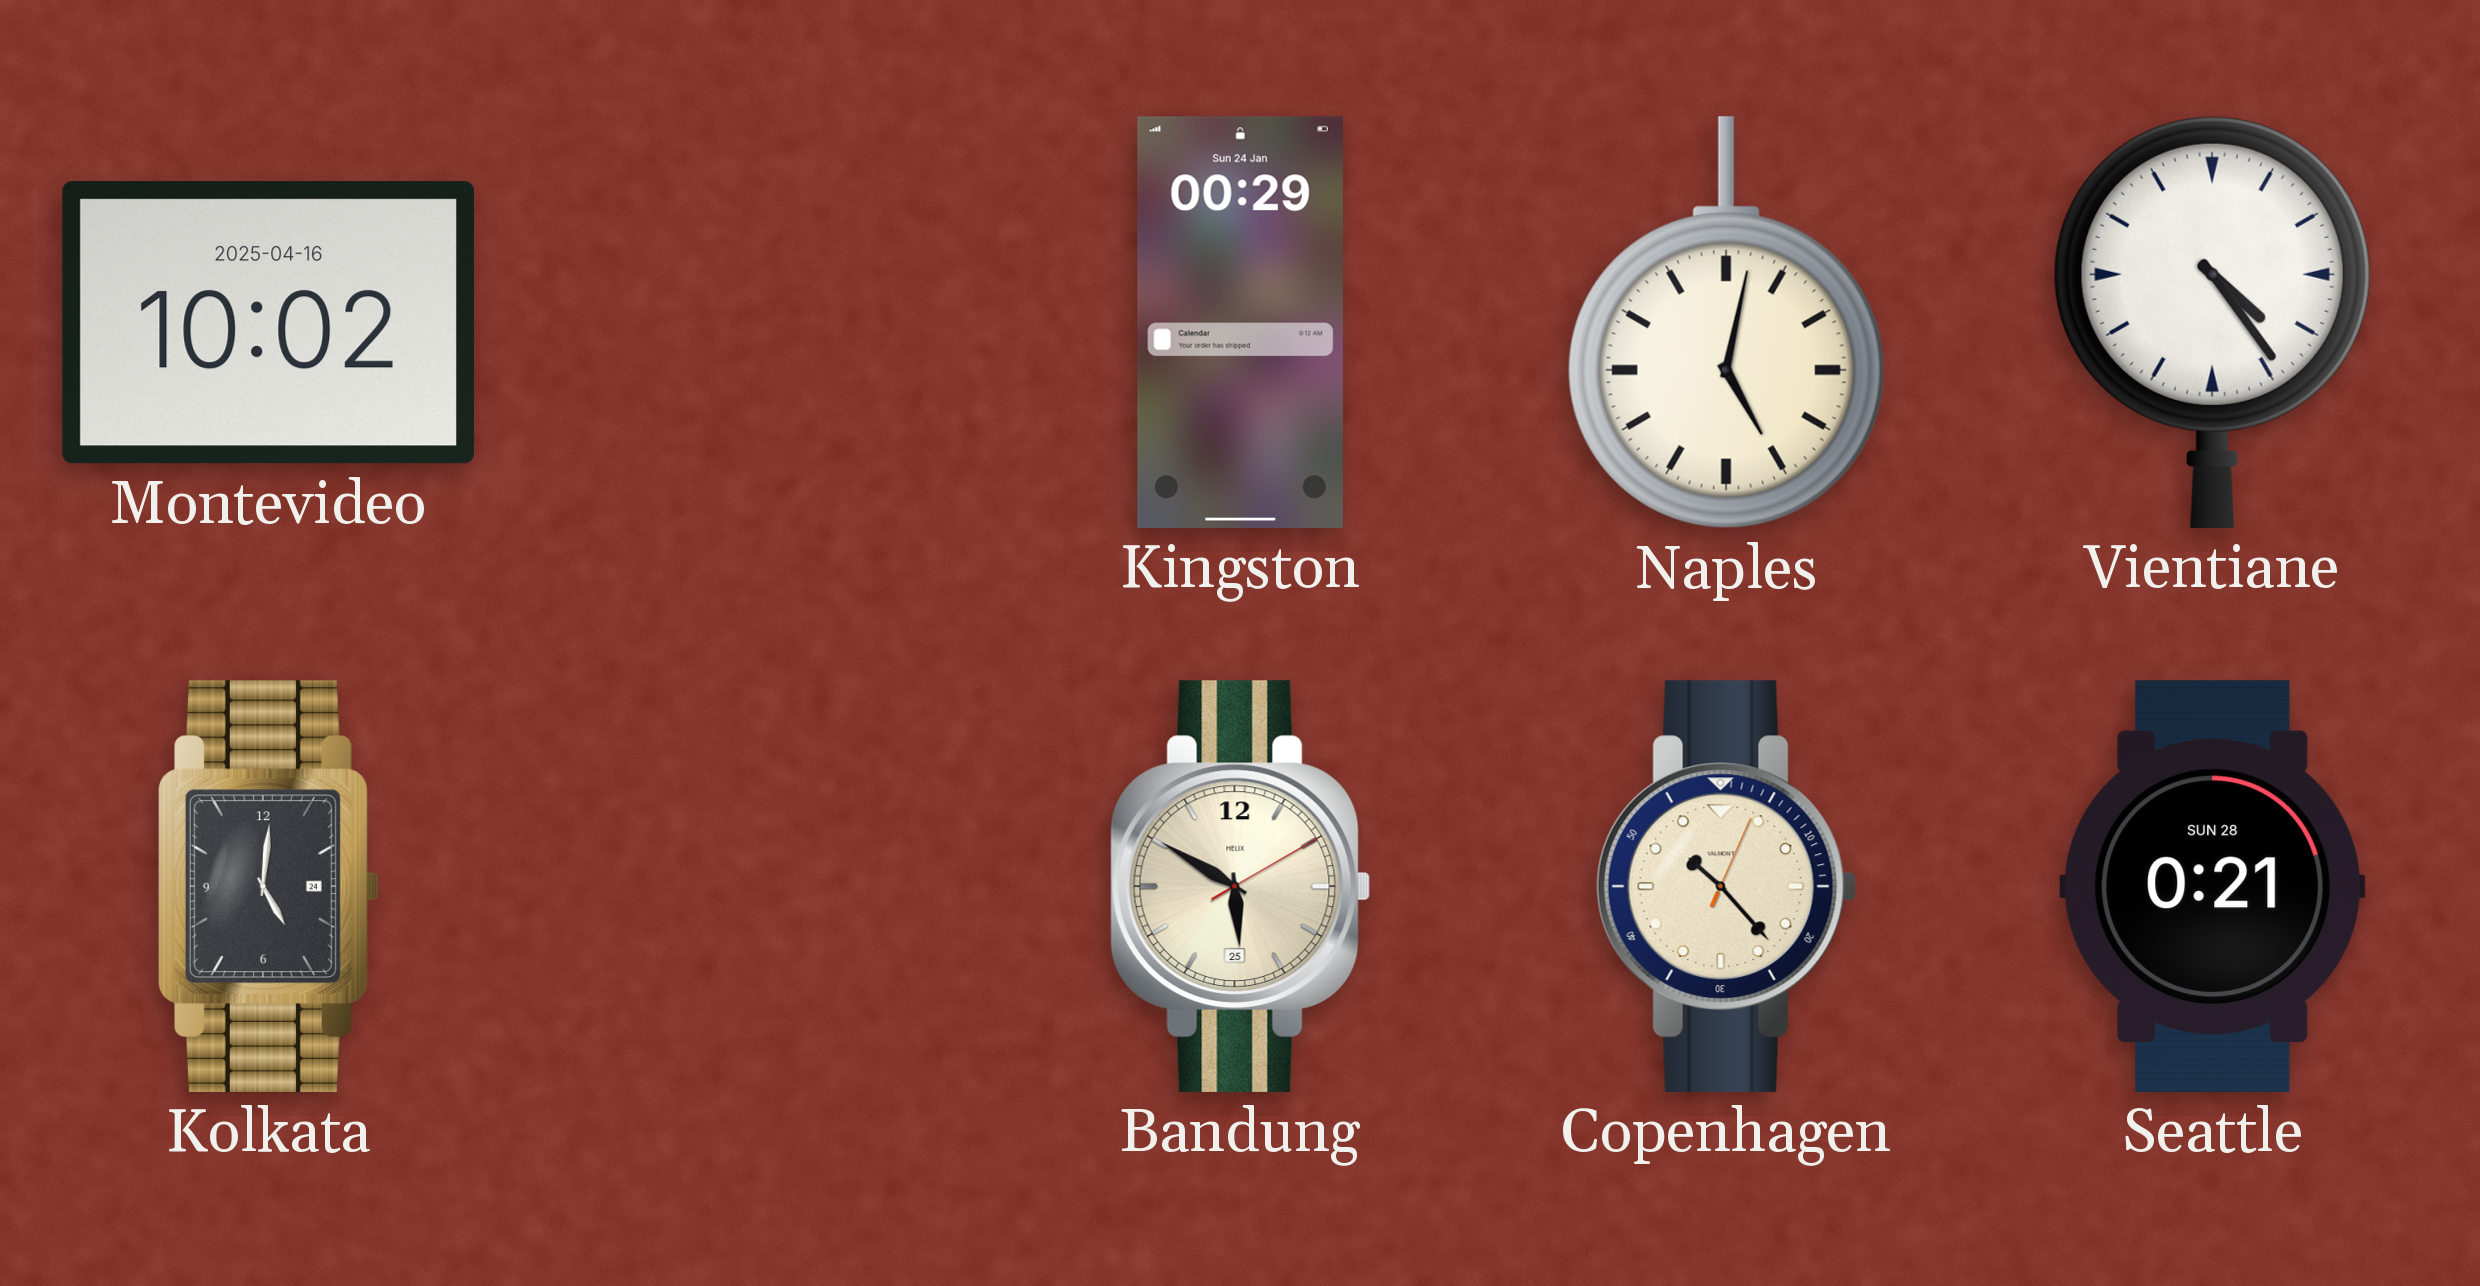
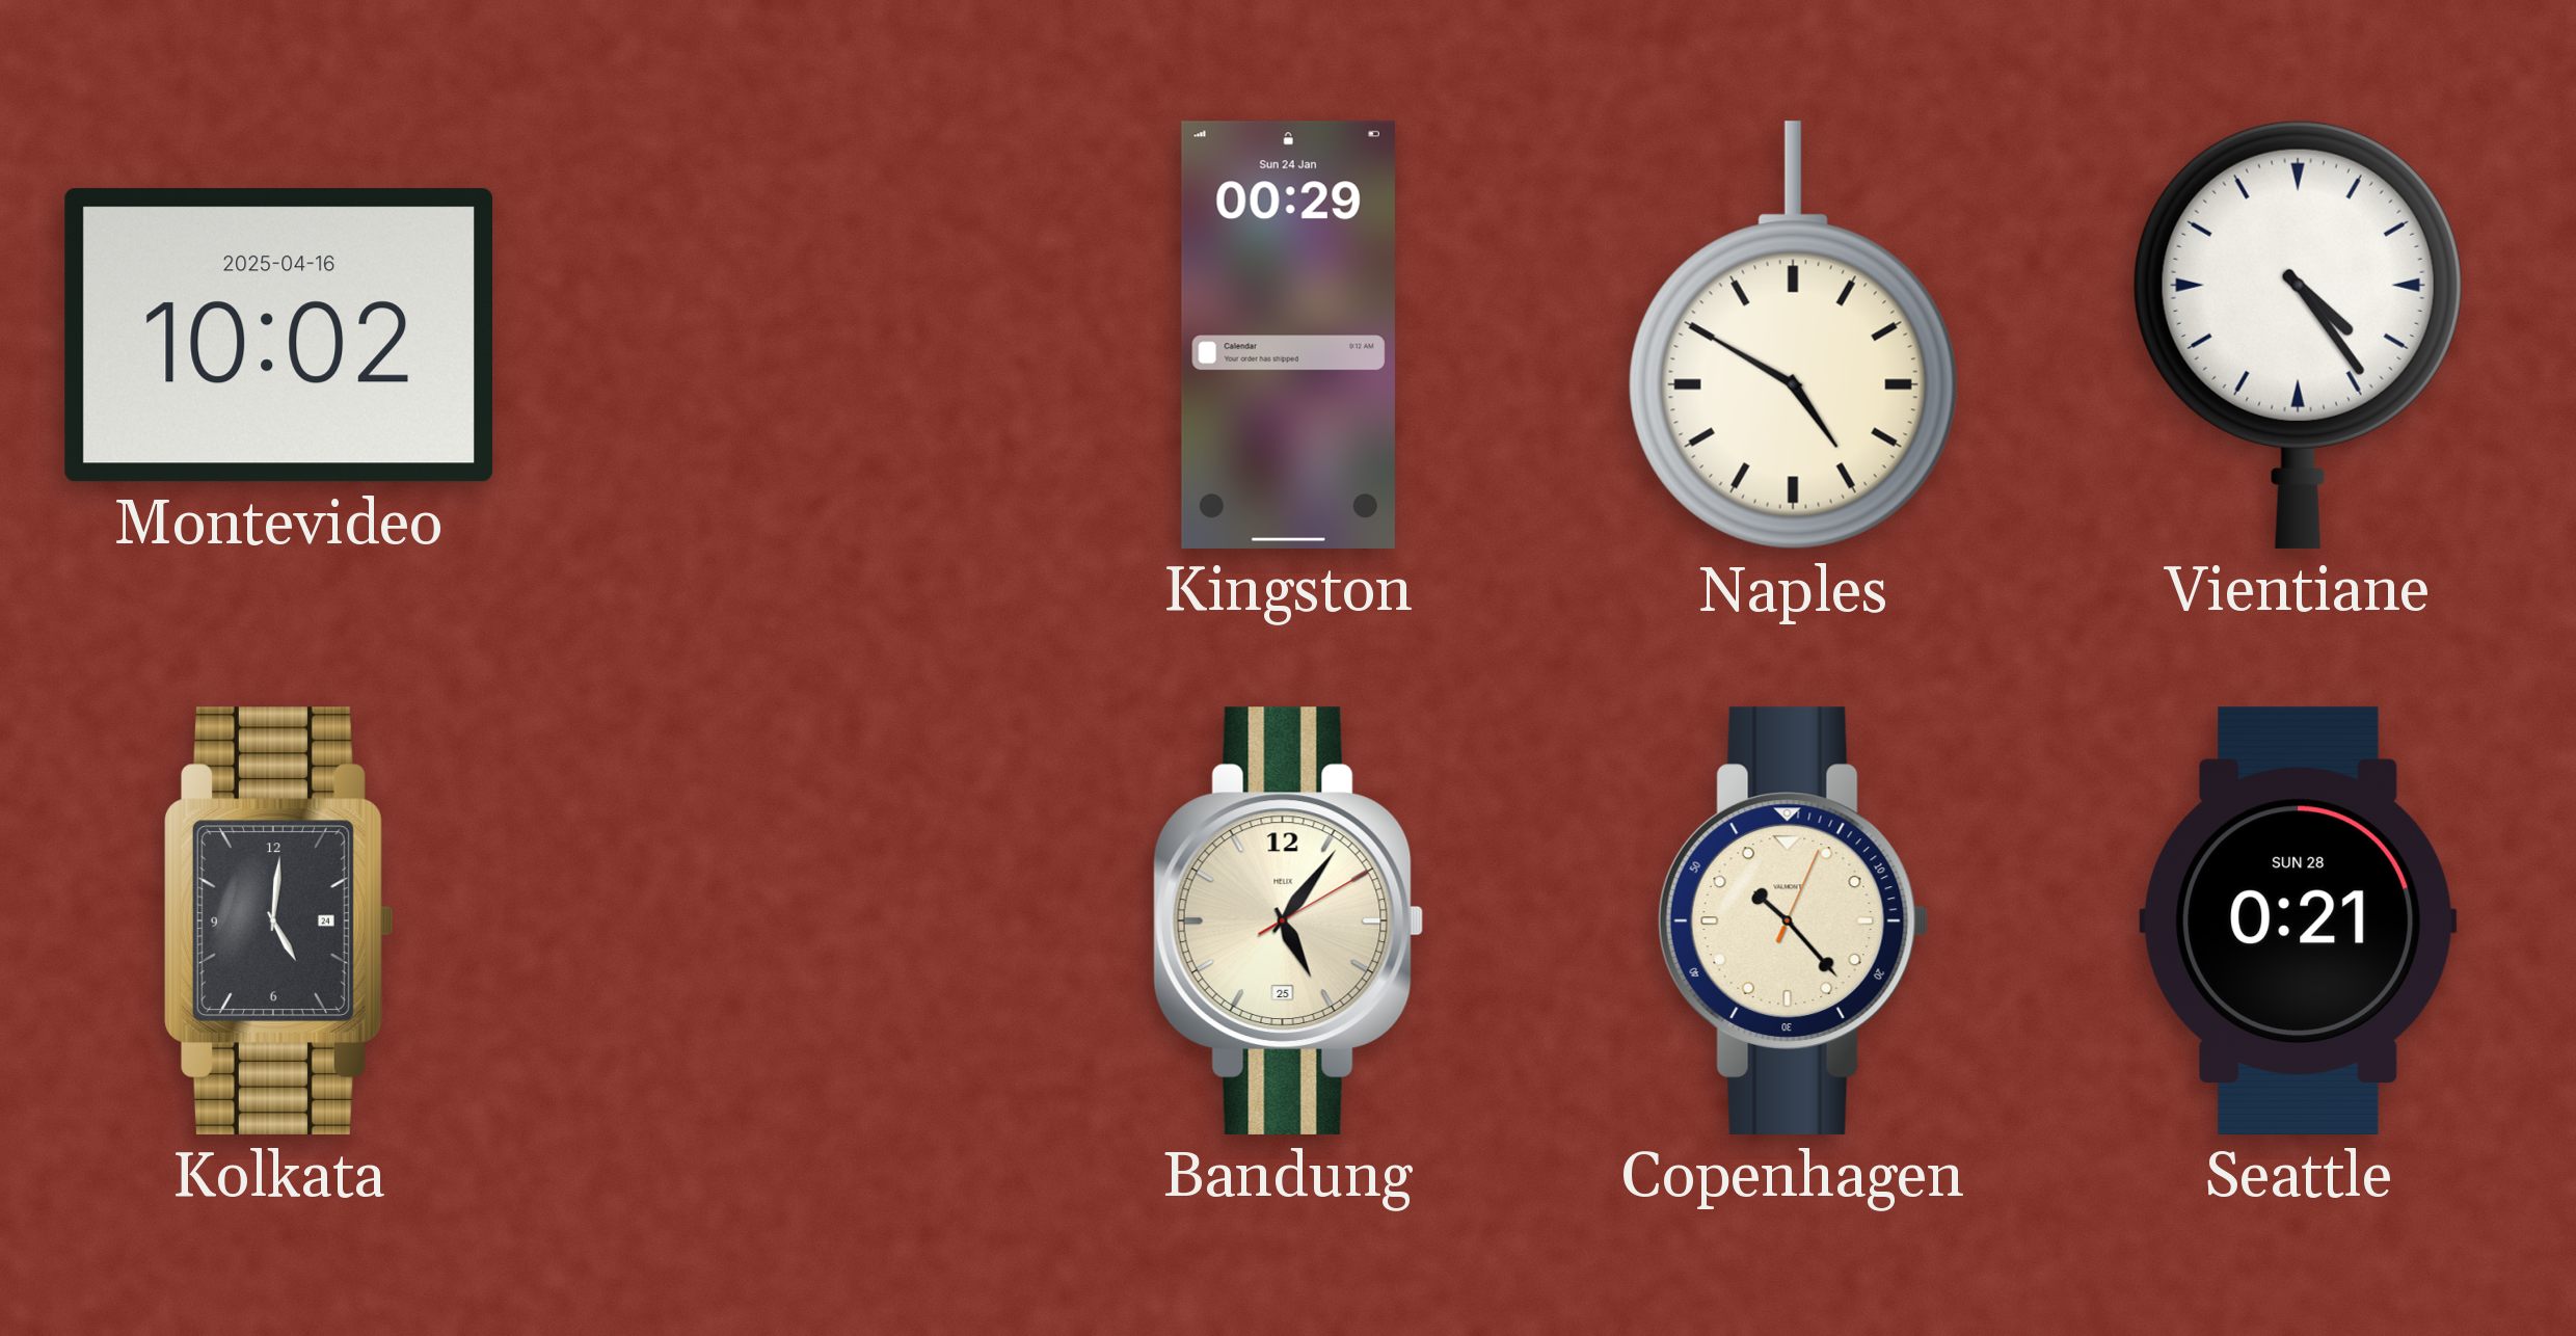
Naples: 5:02 -> 4:50 (1793, 336)
Bandung: 5:50 -> 5:06 (1289, 920)
